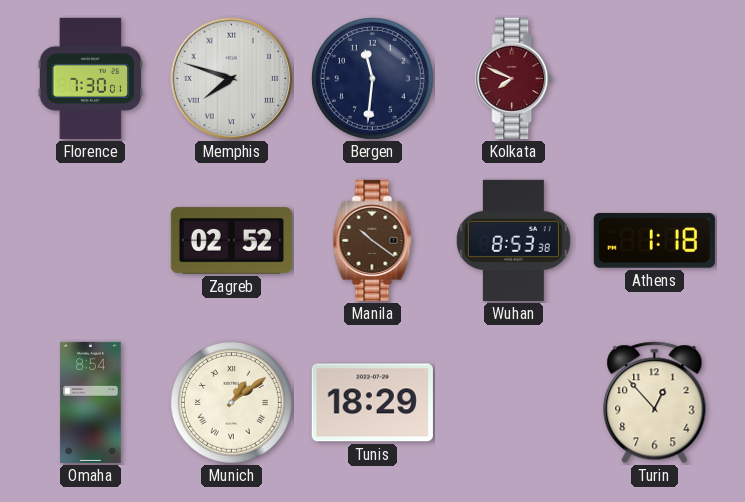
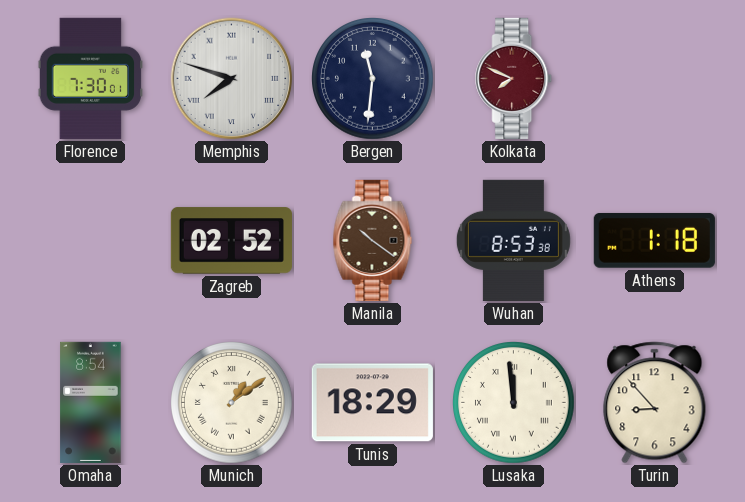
Lusaka: none -> 11:59 (514, 403)
Turin: 12:53 -> 8:53 (655, 403)
